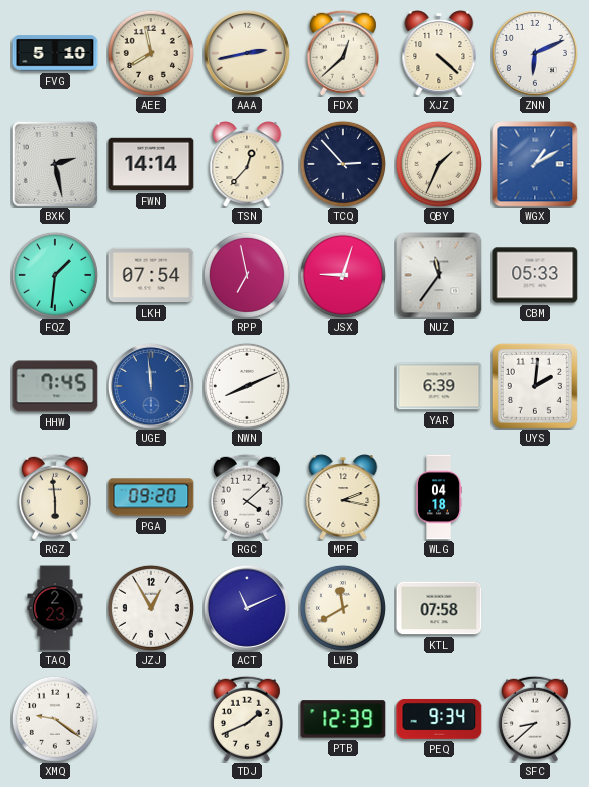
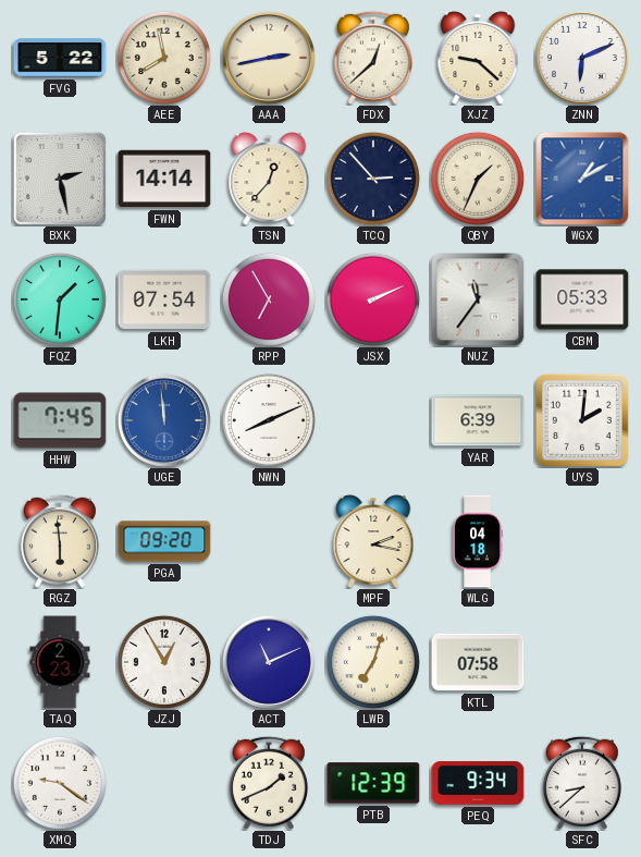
FVG: 5:10 -> 5:22 (60, 58)
XJZ: 4:22 -> 9:22 (478, 58)
RPP: 6:58 -> 6:55 (269, 299)
JSX: 9:03 -> 2:11 (373, 299)
RGC: 4:08 -> none (247, 497)
LWB: 11:40 -> 7:03 (373, 662)
